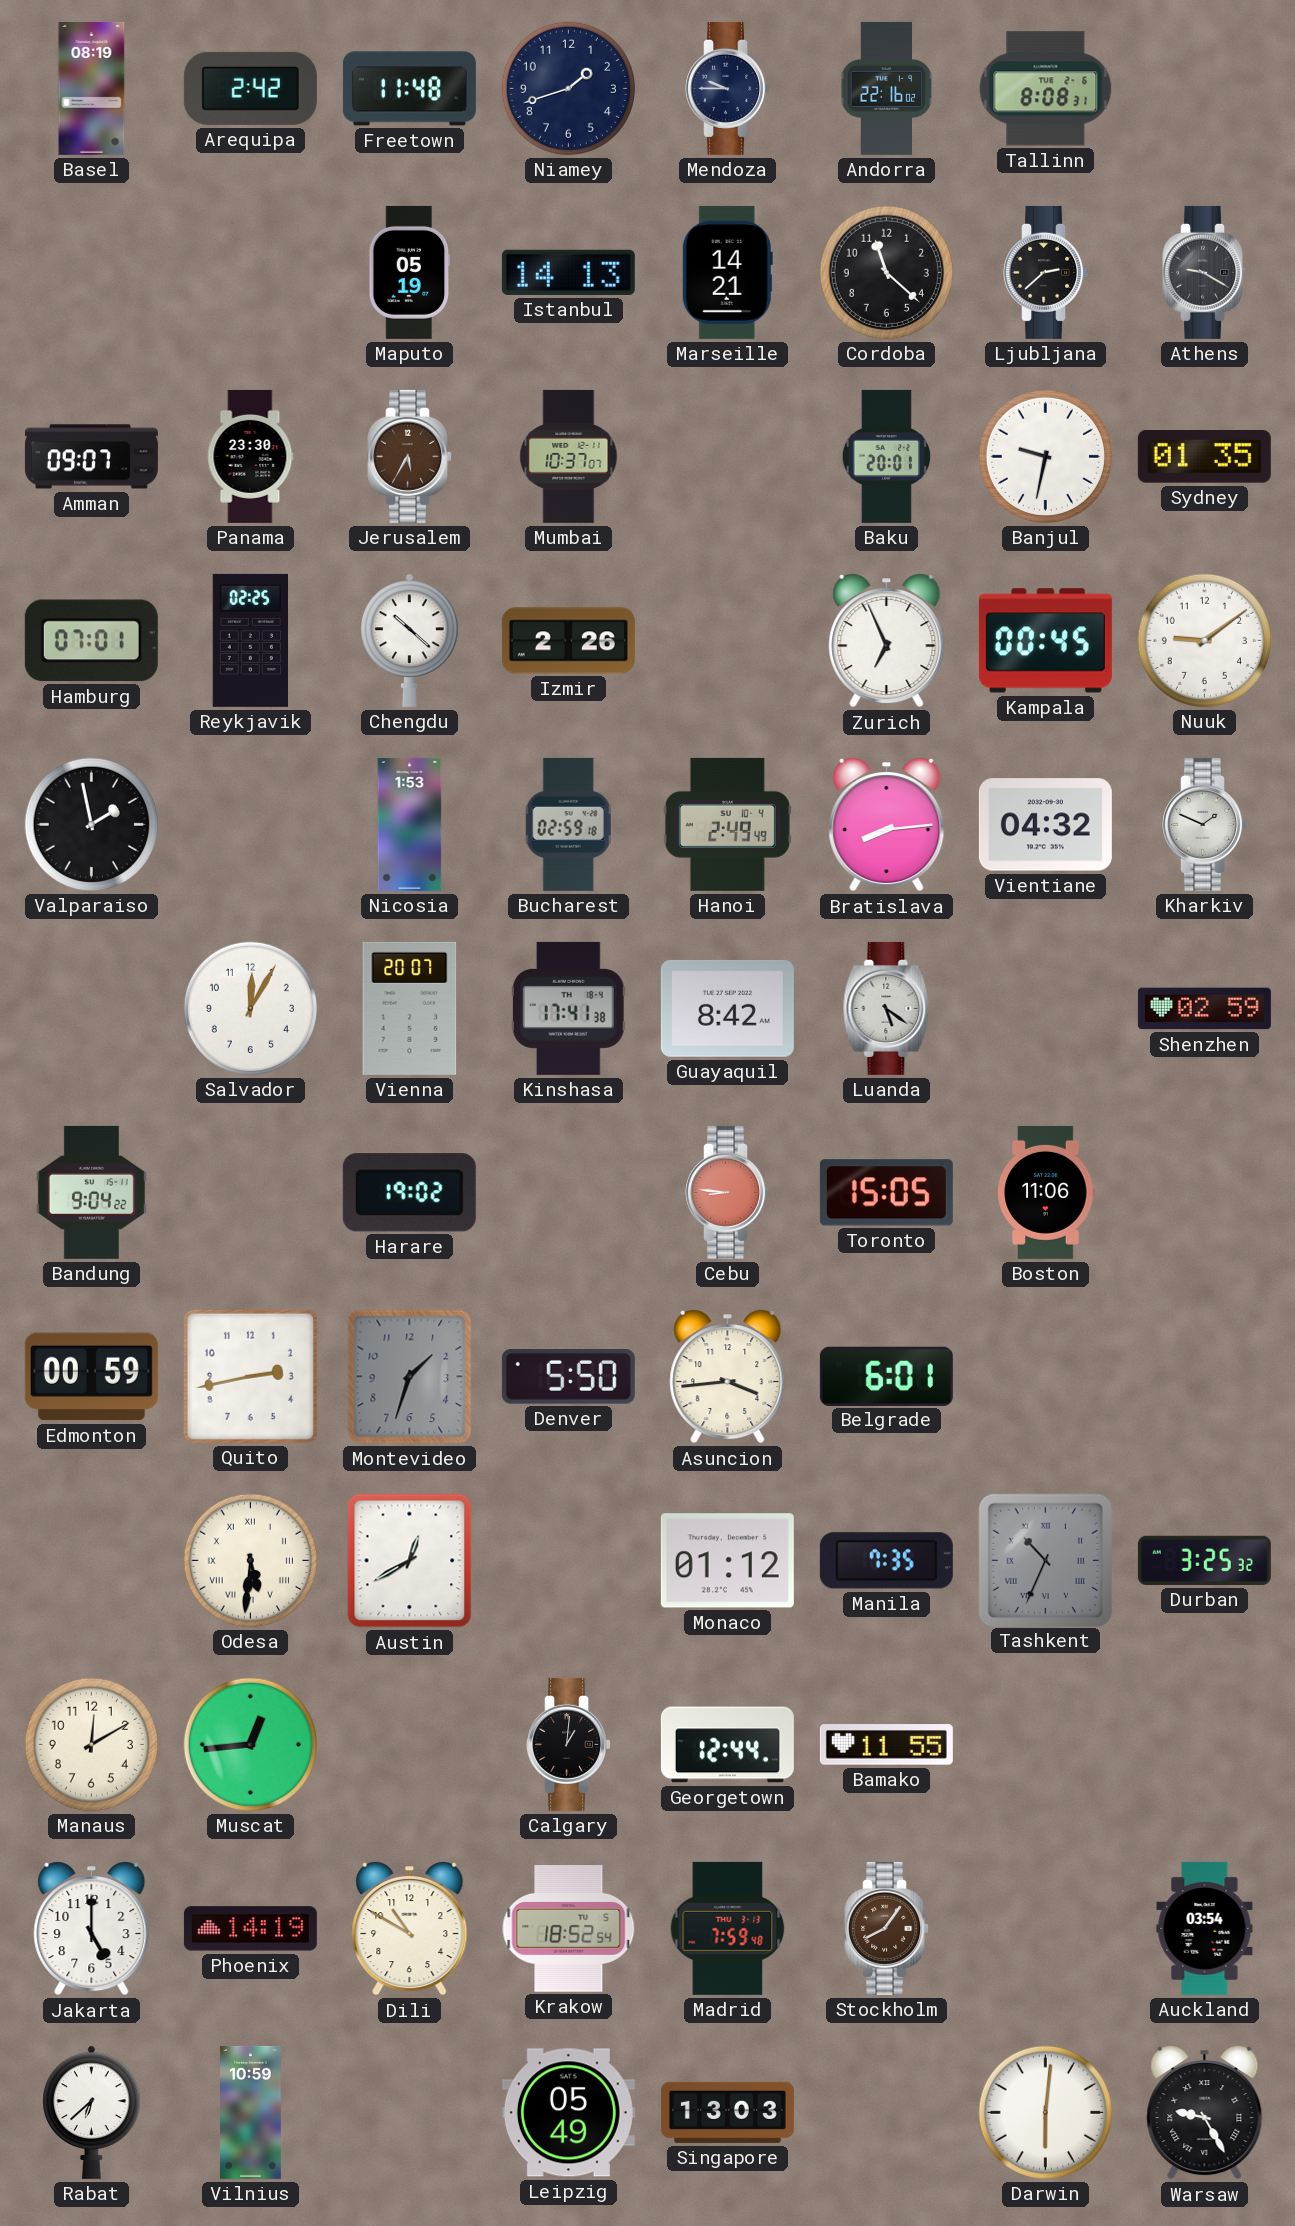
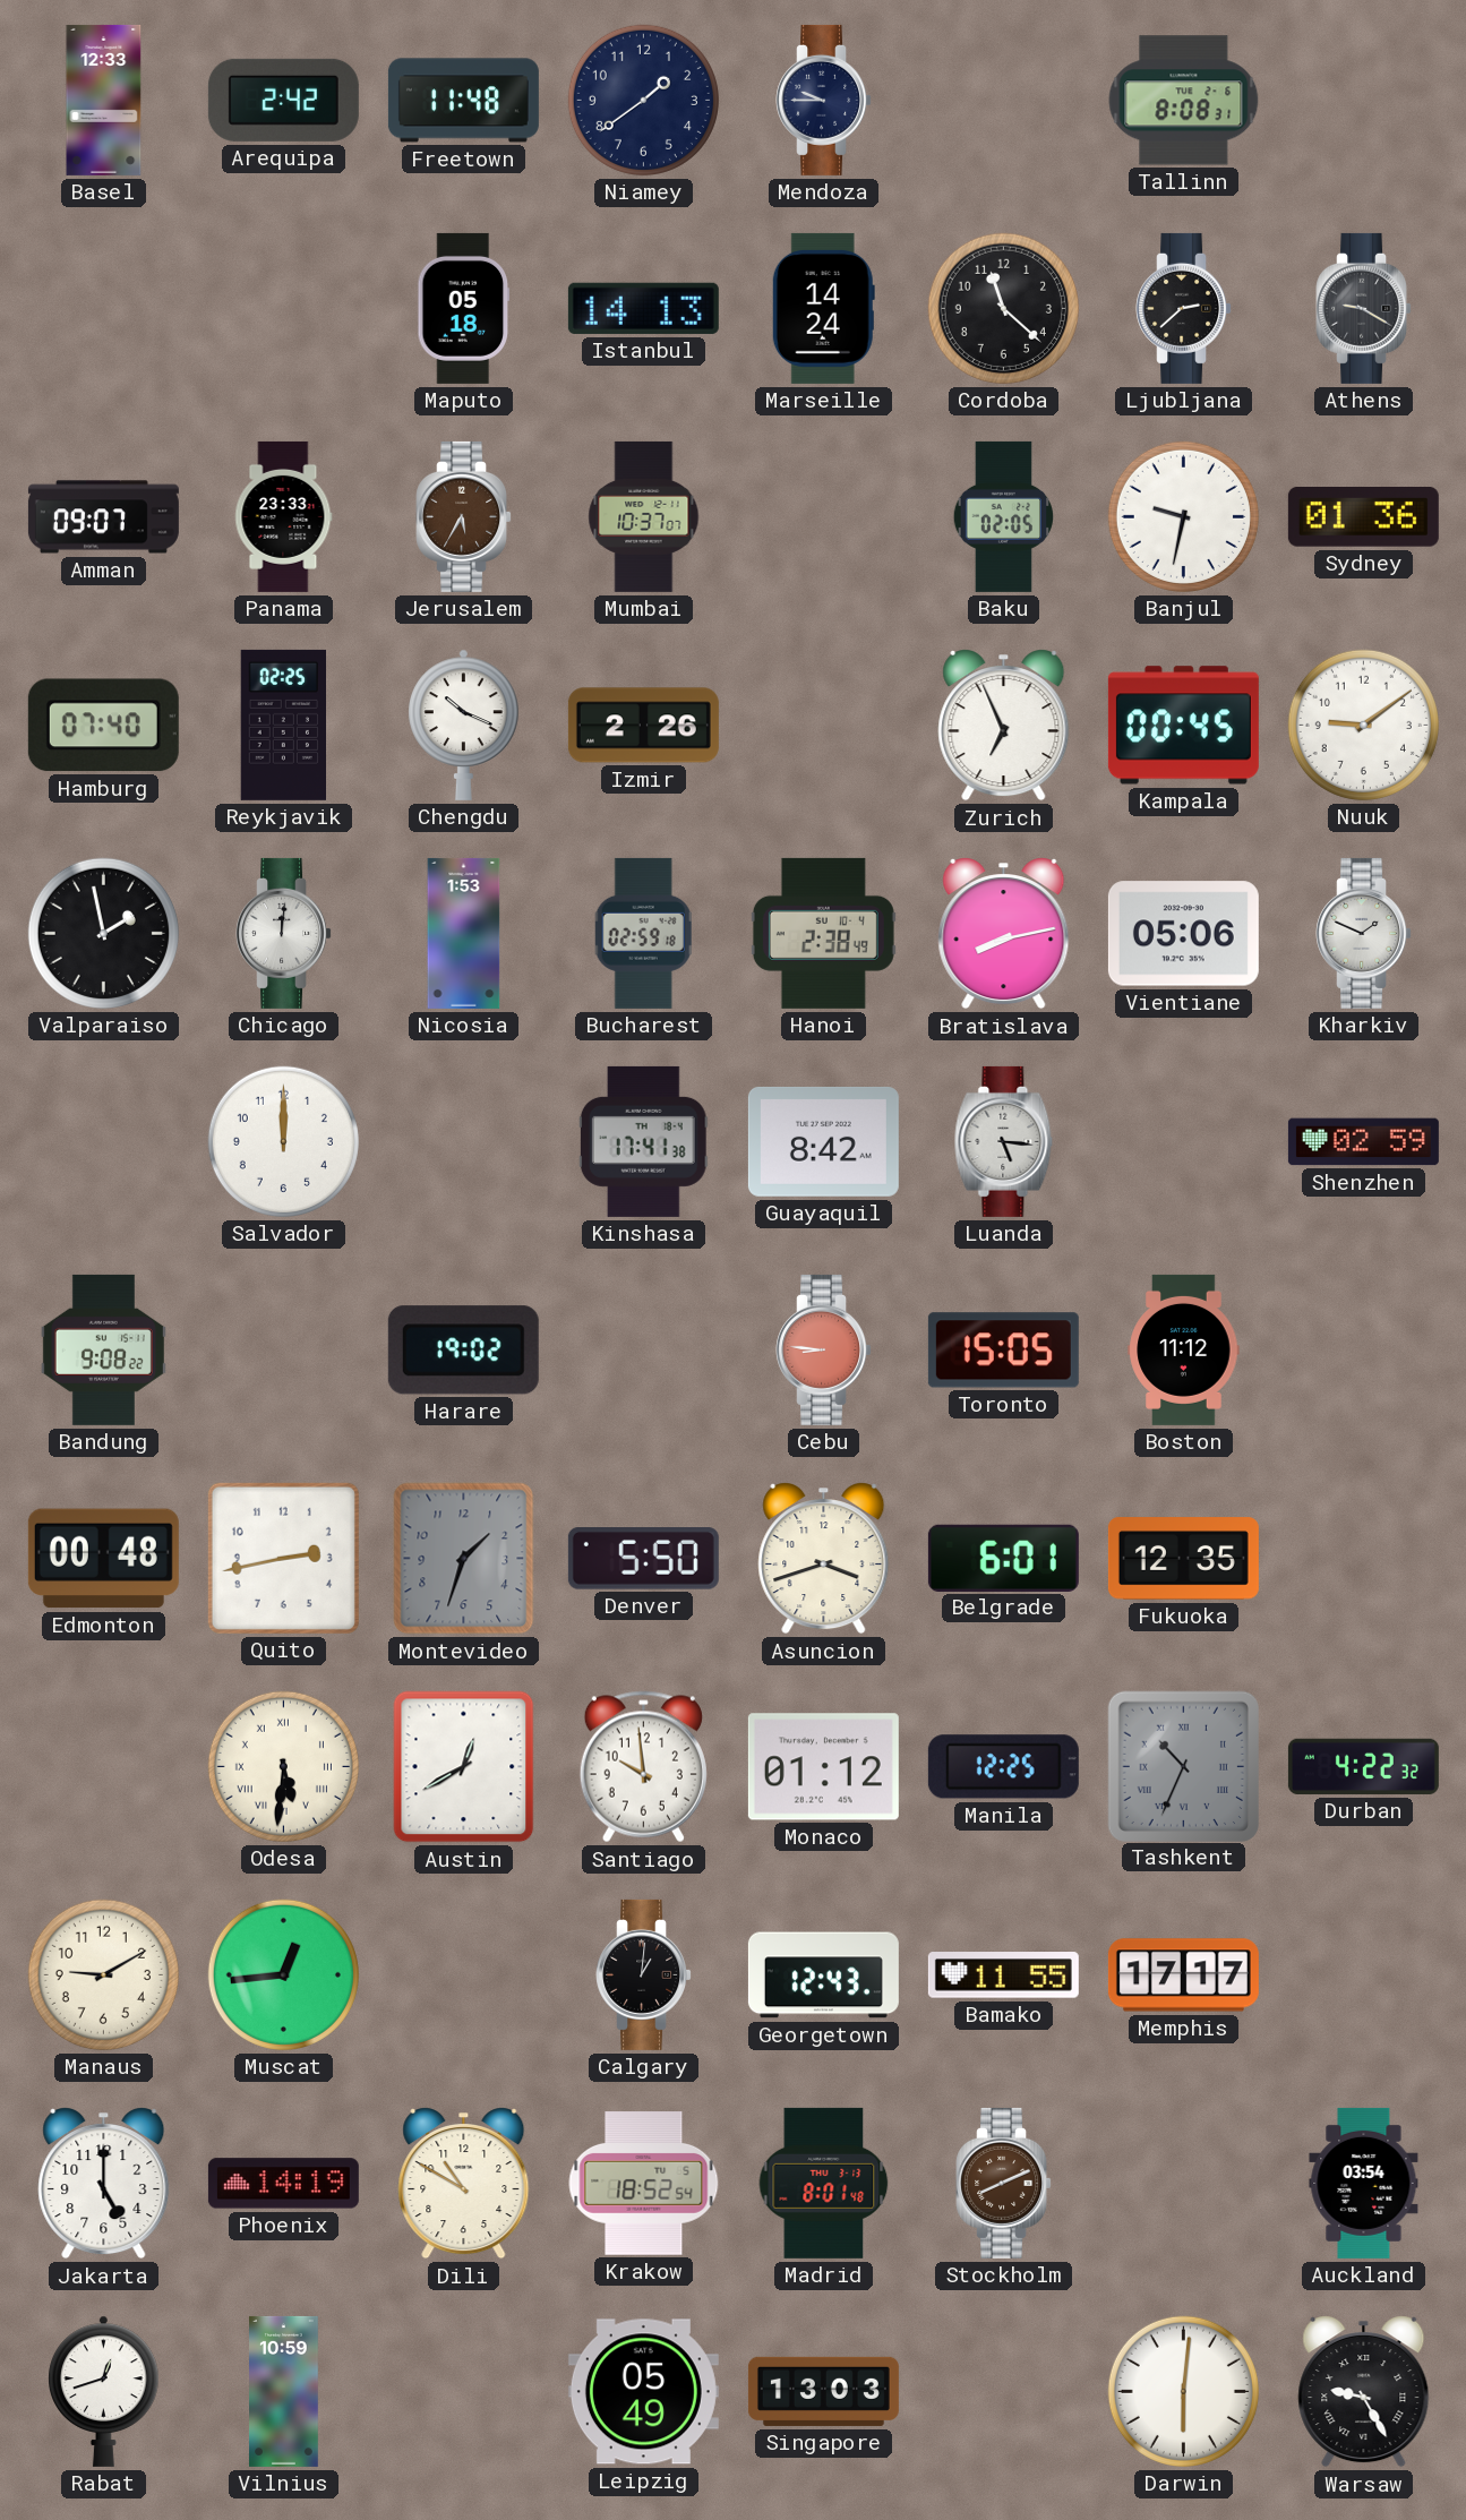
Basel: 08:19 -> 12:33 (104, 100)
Niamey: 1:42 -> 1:39 (643, 100)
Andorra: 22:16 -> none (887, 88)
Maputo: 05:19 -> 05:18 (464, 308)
Marseille: 14:21 -> 14:24 (823, 308)
Panama: 23:30 -> 23:33 (284, 516)
Baku: 20:01 -> 02:05 (1004, 516)
Sydney: 01:35 -> 01:36 (1363, 517)
Hamburg: 07:01 -> 07:40 (103, 726)
Chengdu: 10:22 -> 10:19 (464, 725)
Chicago: none -> 12:01 (284, 933)
Hanoi: 2:49 -> 2:38 (823, 933)
Bratislava: 8:14 -> 8:13 (1004, 934)
Vientiane: 04:32 -> 05:06 (1183, 934)
Salvador: 12:05 -> 12:00 (283, 1141)
Vienna: 20:07 -> none (410, 1008)
Luanda: 5:21 -> 5:16 (1004, 1141)
Bandung: 9:04 -> 9:08 (103, 1349)
Boston: 11:06 -> 11:12 (1184, 1349)
Edmonton: 00:59 -> 00:48 (103, 1559)
Asuncion: 3:44 -> 3:42 (824, 1559)
Fukuoka: none -> 12:35 (1183, 1559)
Santiago: none -> 9:59 (643, 1767)
Manila: 7:35 -> 12:25 (1003, 1767)
Durban: 3:25 -> 4:22 (1363, 1766)
Manaus: 12:10 -> 9:10 (103, 1974)
Georgetown: 12:44 -> 12:43 (823, 1975)
Memphis: none -> 17:17 (1183, 1975)
Madrid: 7:59 -> 8:01 (824, 2183)
Stockholm: 8:06 -> 8:11 (1004, 2183)
Rabat: 6:38 -> 12:42 (104, 2391)
